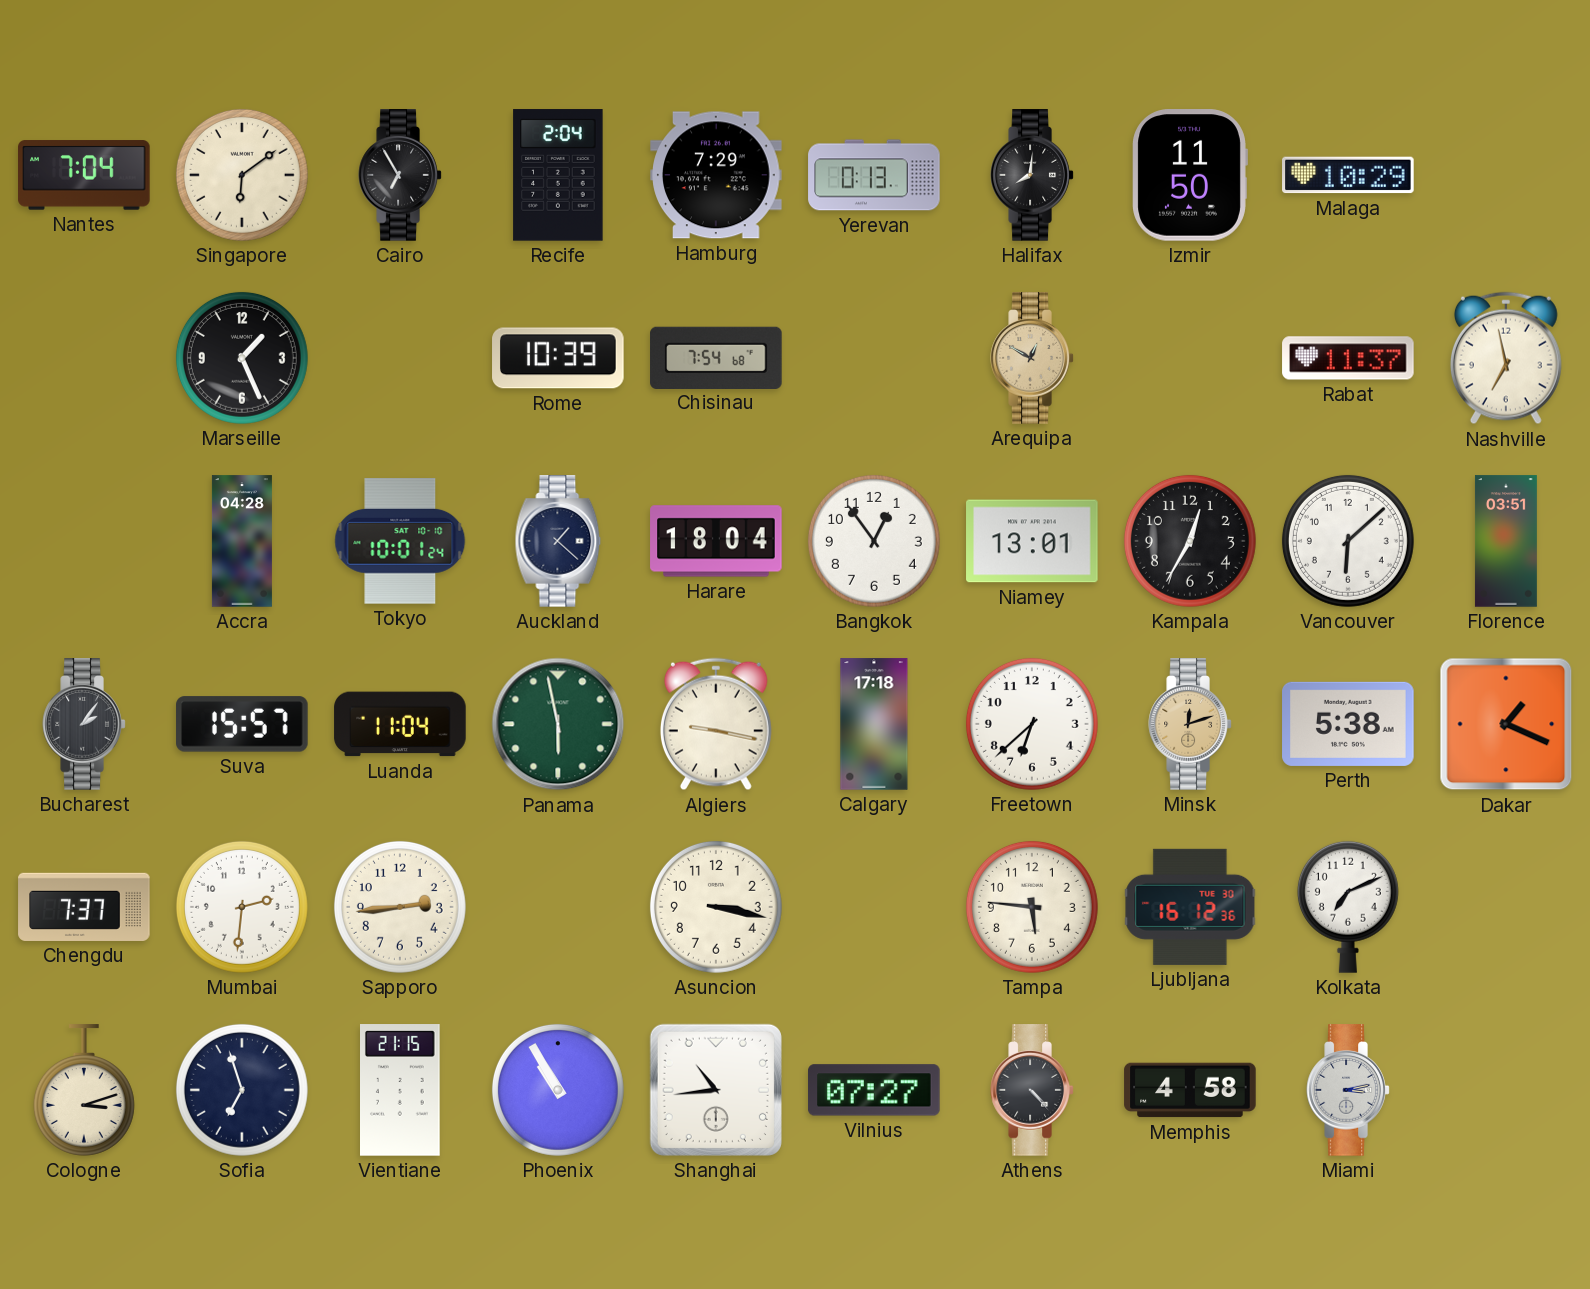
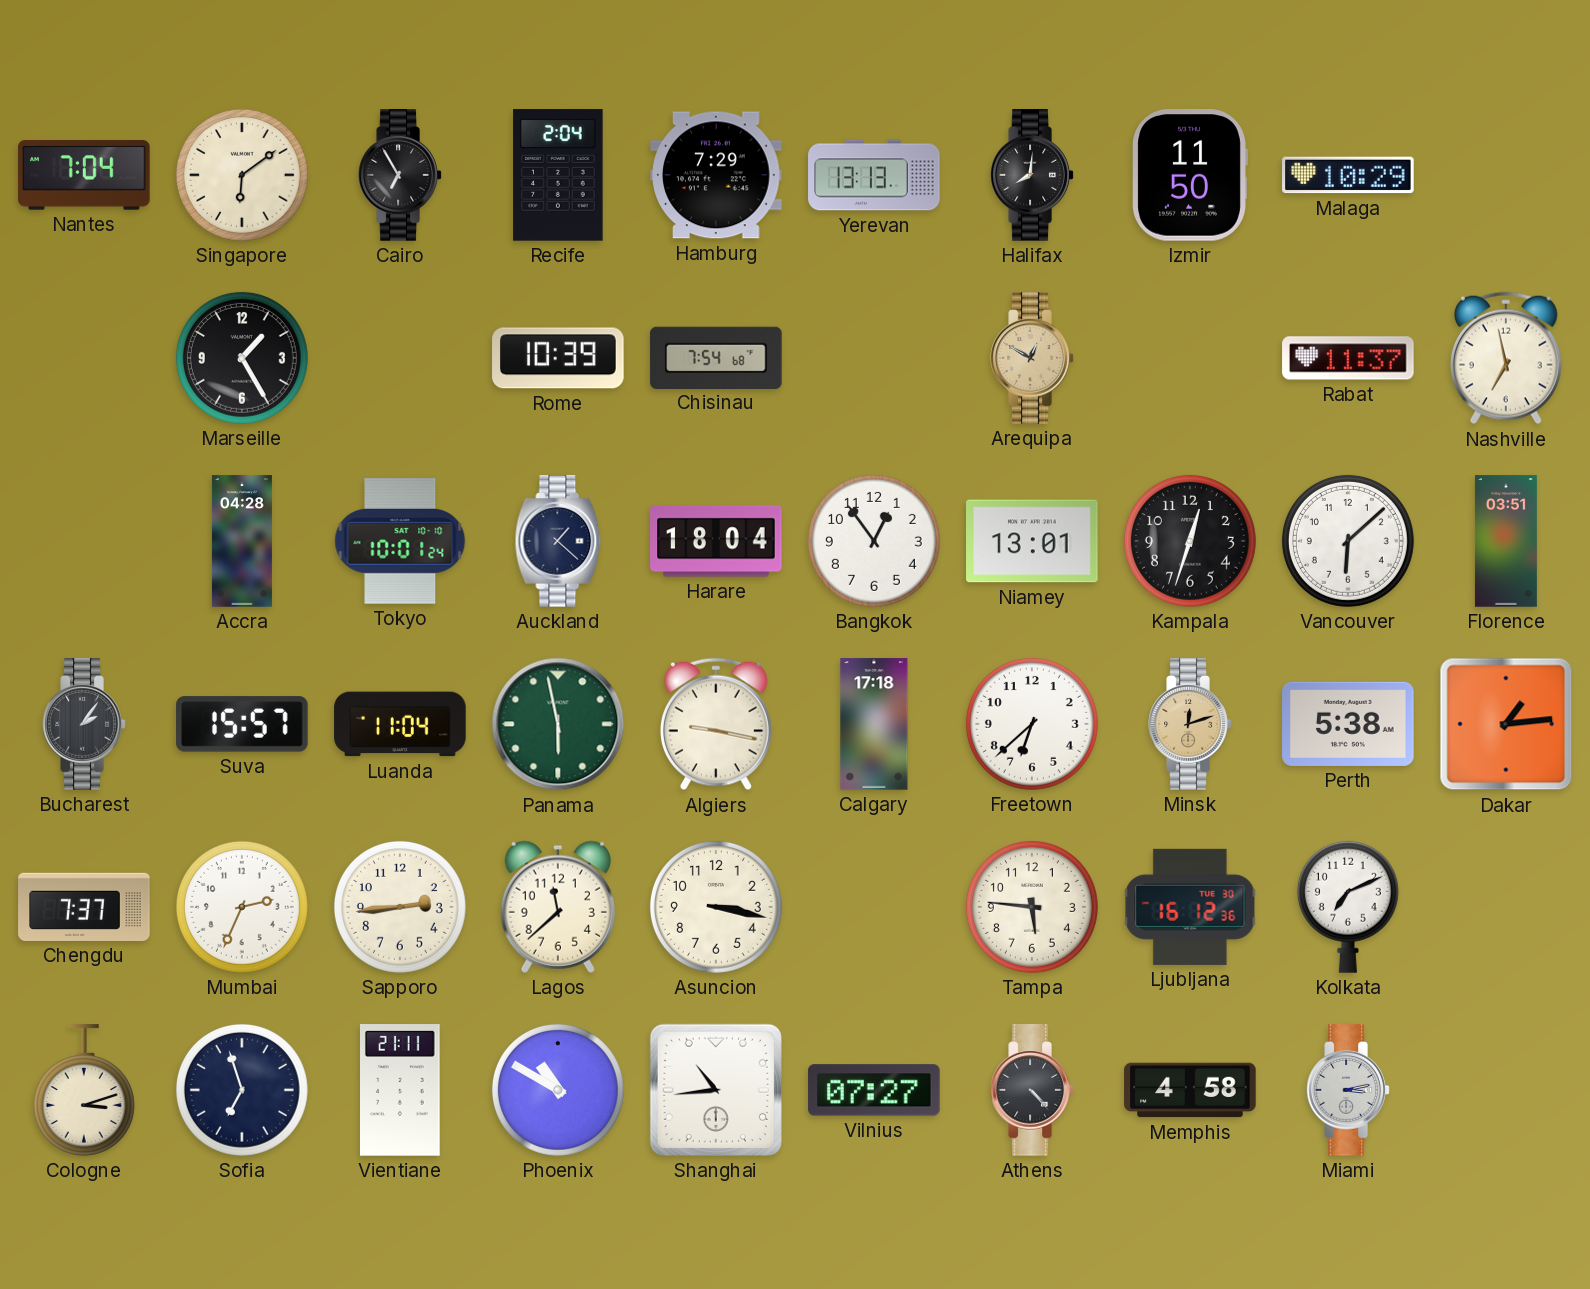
Yerevan: 0:13 -> 13:13 (874, 175)
Marseille: 1:26 -> 1:25 (242, 358)
Kampala: 12:35 -> 12:33 (1190, 541)
Dakar: 1:19 -> 1:14 (1506, 724)
Mumbai: 2:31 -> 2:34 (242, 907)
Lagos: none -> 11:38 (558, 907)
Vientiane: 21:15 -> 21:11 (401, 1090)
Phoenix: 10:55 -> 10:50 (558, 1090)
